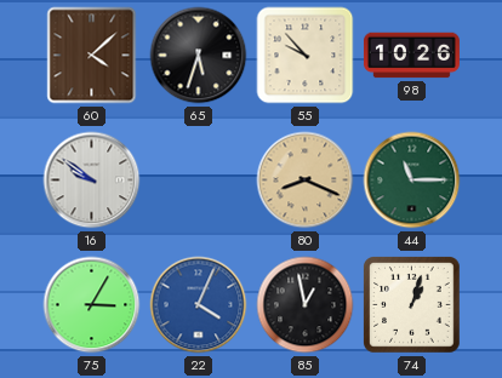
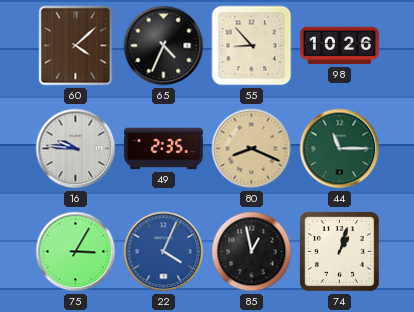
65: 5:33 -> 4:34 (164, 46)
55: 9:53 -> 8:53 (252, 46)
16: 9:51 -> 9:46 (76, 149)
49: none -> 2:35 (163, 149)
